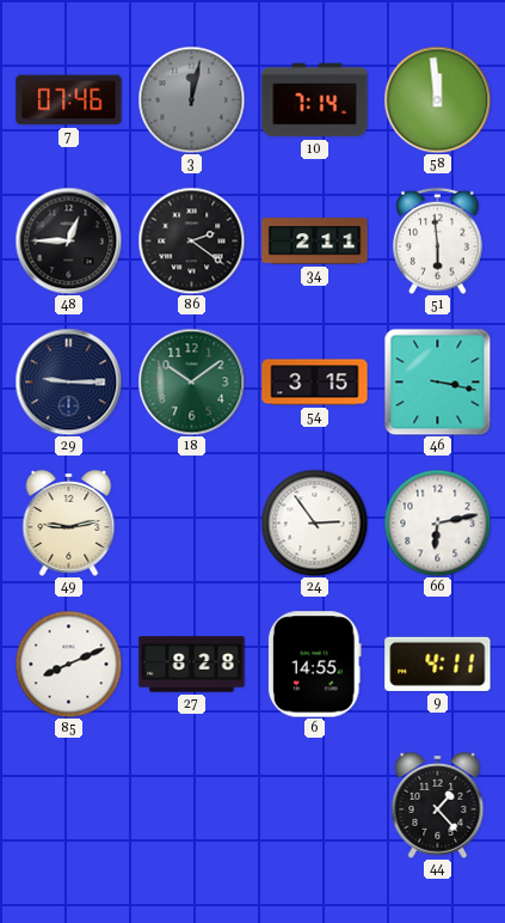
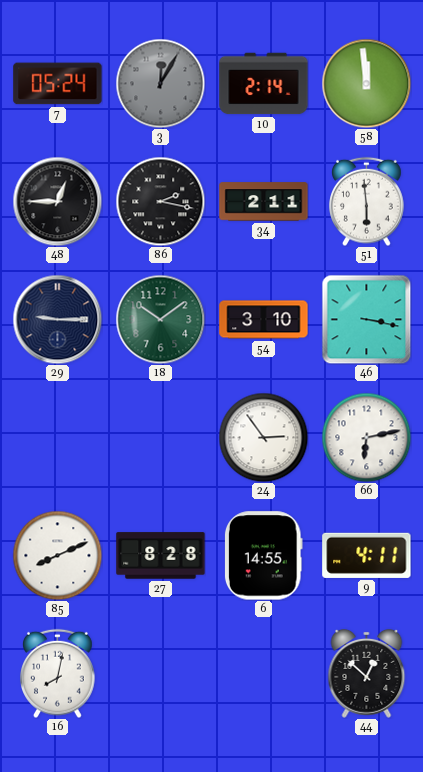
7: 07:46 -> 05:24 (58, 84)
3: 12:02 -> 12:05 (160, 83)
10: 7:14 -> 2:14 (264, 84)
86: 2:21 -> 2:17 (160, 201)
54: 3:15 -> 3:10 (264, 320)
49: 9:13 -> none (69, 522)
16: none -> 8:02 (58, 673)
44: 1:23 -> 12:52 (367, 673)
